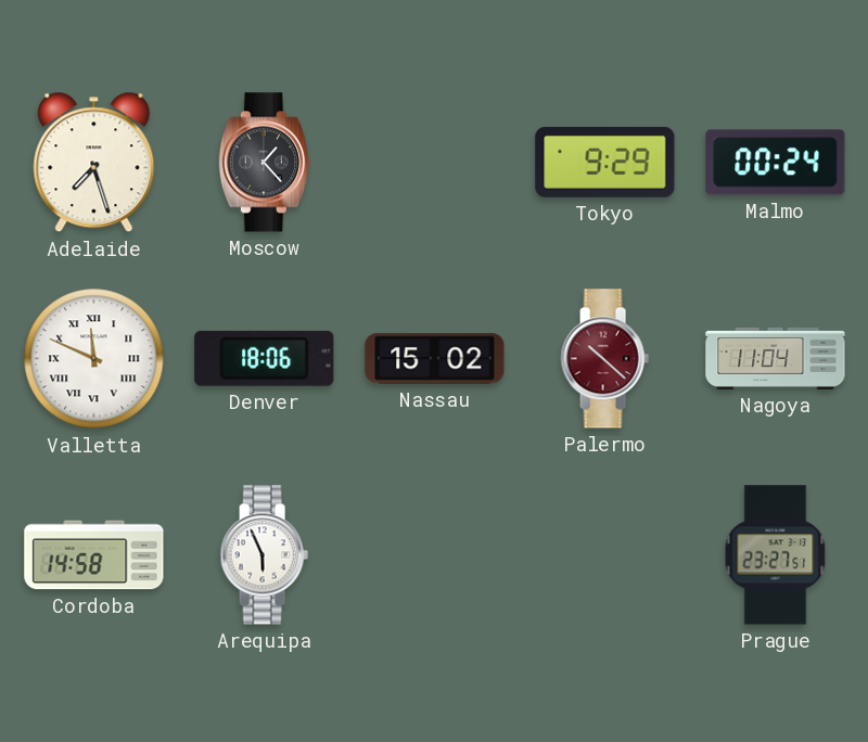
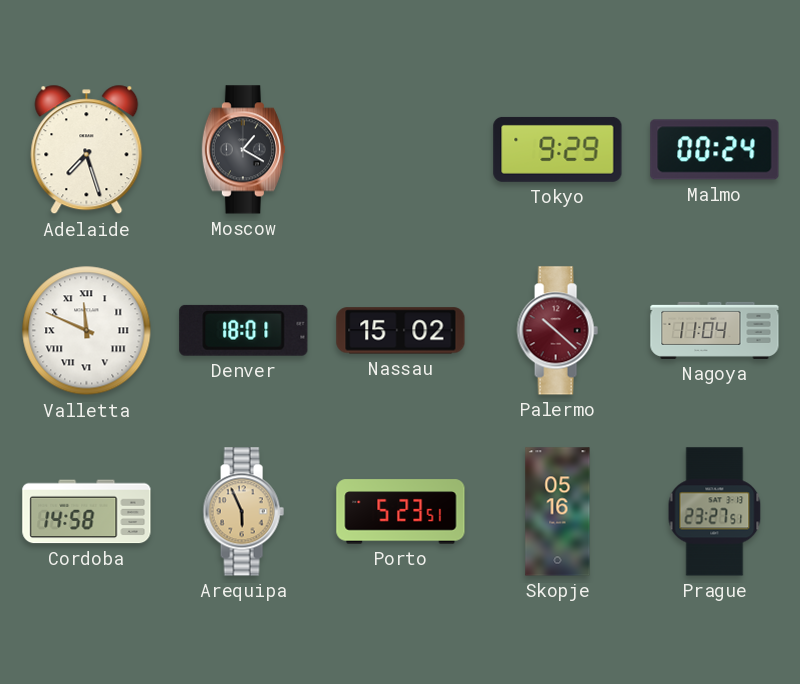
Moscow: 1:23 -> 1:20 (243, 150)
Denver: 18:06 -> 18:01 (244, 330)
Arequipa dial: white -> champagne (243, 512)
Porto: none -> 5:23 (401, 512)
Skopje: none -> 05:16 (558, 512)
